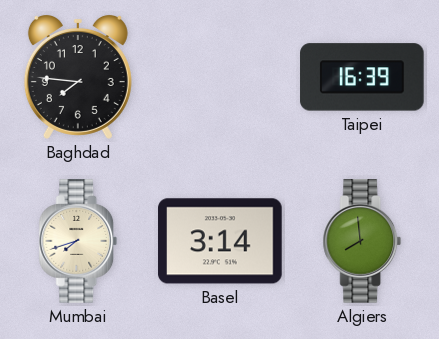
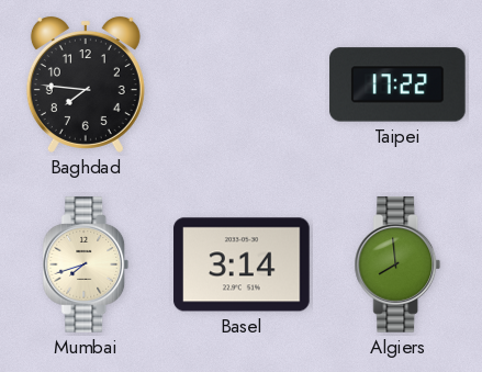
Taipei: 16:39 -> 17:22 (397, 84)
